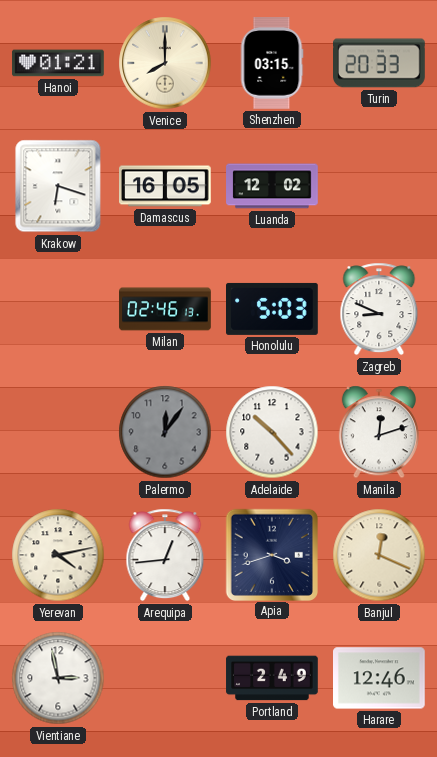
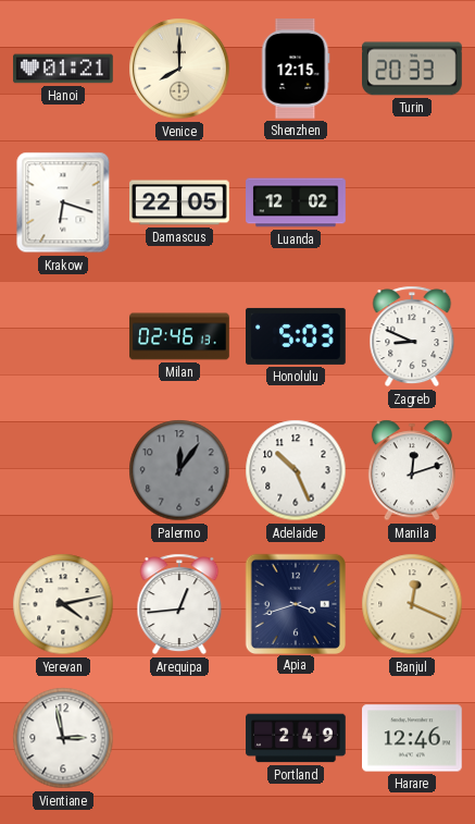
Shenzhen: 03:15 -> 12:15 (296, 69)
Damascus: 16:05 -> 22:05 (180, 202)
Adelaide: 10:23 -> 10:26 (296, 470)
